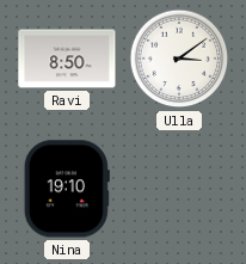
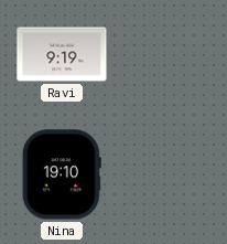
Ravi: 8:50 -> 9:19 (62, 54)
Ulla: 3:09 -> none (179, 59)
